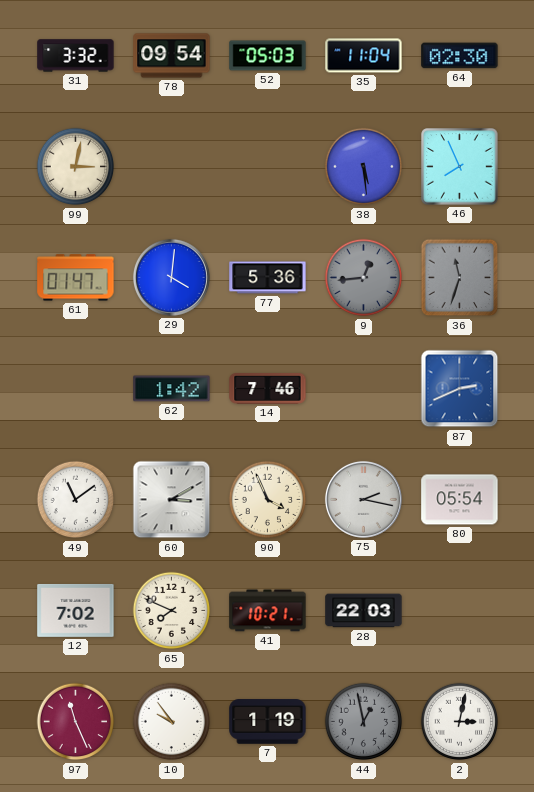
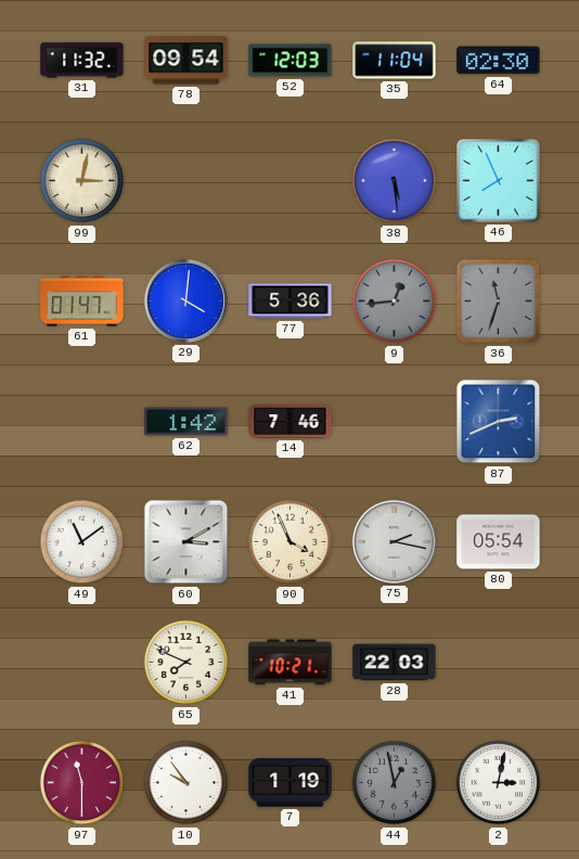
31: 3:32 -> 11:32 (82, 61)
52: 05:03 -> 12:03 (291, 61)
12: 7:02 -> none (76, 610)
97: 11:26 -> 11:30 (82, 783)
